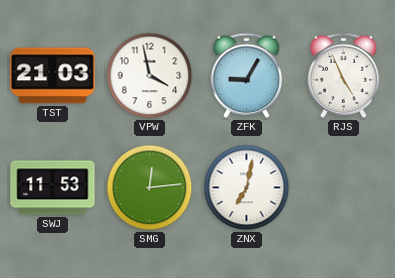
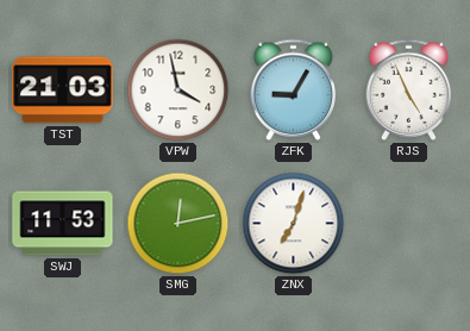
SMG: 12:14 -> 12:13 (178, 224)
ZNX: 7:02 -> 7:03 (294, 224)
